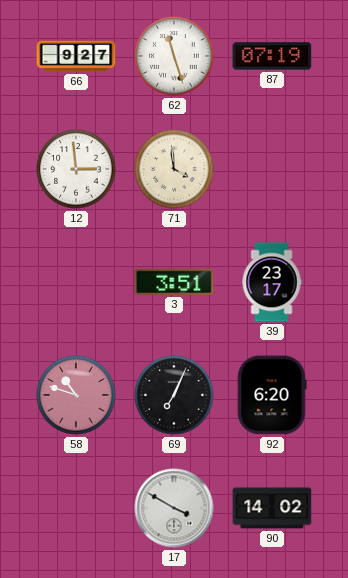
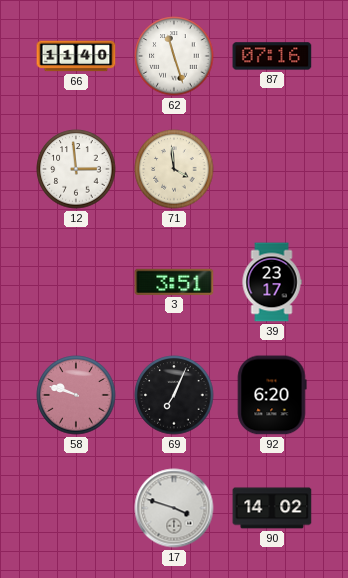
66: 9:27 -> 11:40 (76, 56)
87: 07:19 -> 07:16 (272, 56)
58: 10:48 -> 9:48 (76, 395)
17: 3:50 -> 3:48 (174, 508)
